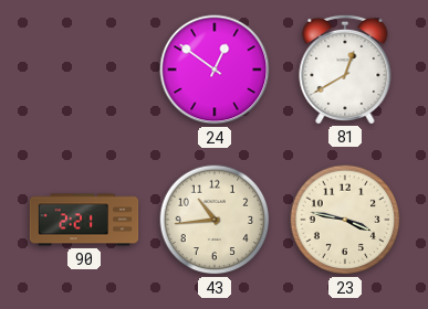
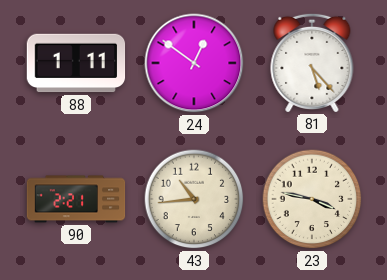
88: none -> 1:11 (76, 63)
81: 12:40 -> 5:23 (312, 62)
